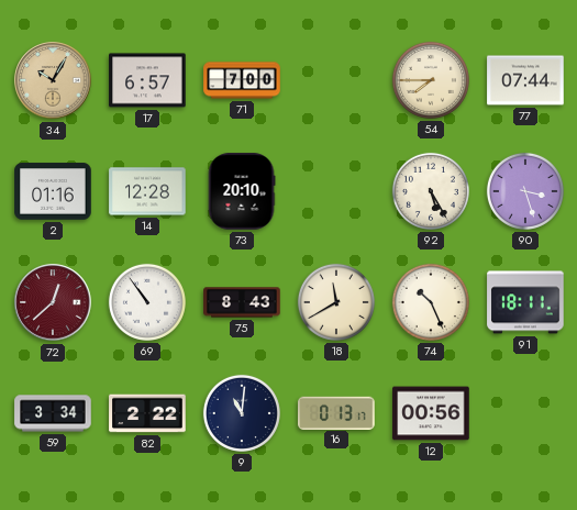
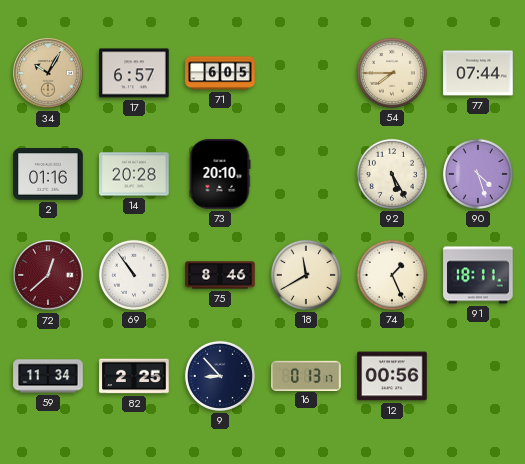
71: 7:00 -> 6:05 (220, 73)
14: 12:28 -> 20:28 (134, 174)
90: 3:27 -> 4:27 (478, 174)
75: 8:43 -> 8:46 (220, 275)
74: 10:26 -> 1:26 (392, 275)
59: 3:34 -> 11:34 (48, 376)
82: 2:22 -> 2:25 (134, 376)
9: 11:01 -> 8:53 (220, 376)
